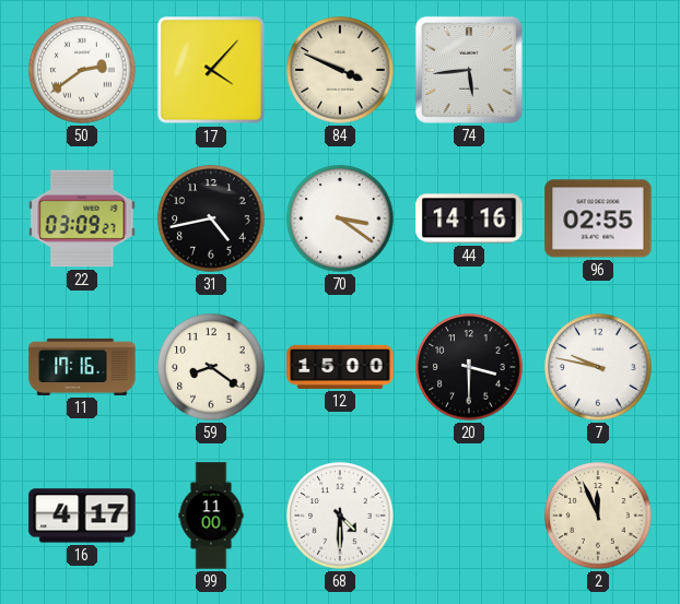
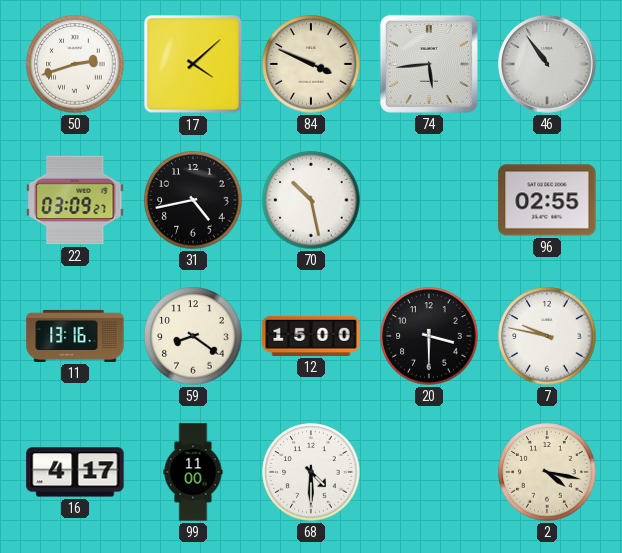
50: 2:39 -> 2:42 (75, 64)
17: 4:07 -> 4:08 (193, 64)
46: none -> 10:54 (547, 64)
70: 3:21 -> 10:28 (311, 200)
44: 14:16 -> none (469, 218)
11: 17:16 -> 13:16 (75, 336)
2: 11:56 -> 4:17 (547, 472)
